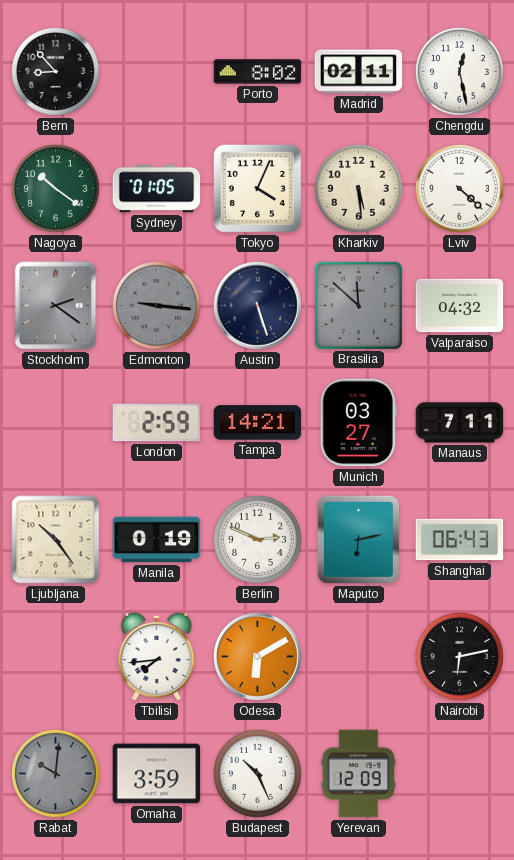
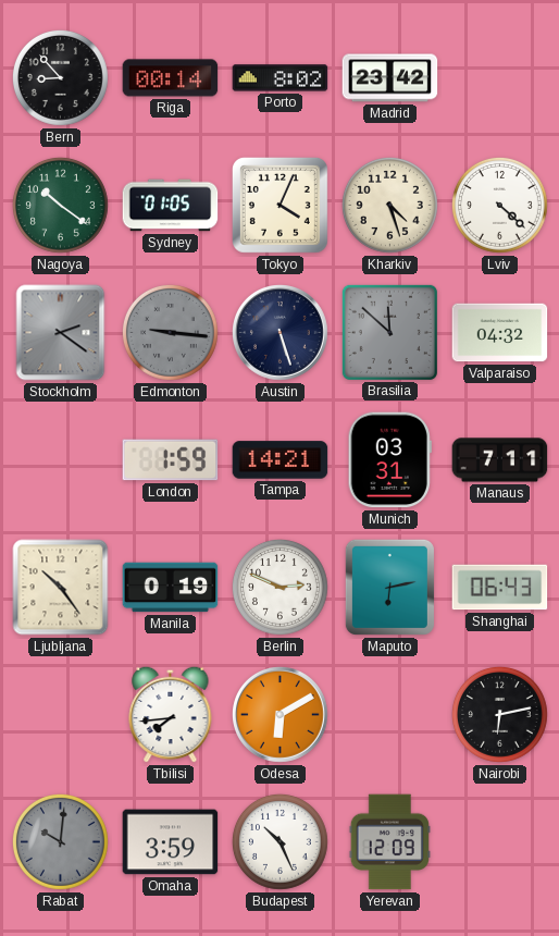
Riga: none -> 00:14 (171, 78)
Madrid: 02:11 -> 23:42 (390, 78)
Chengdu: 12:28 -> none (459, 71)
Kharkiv: 5:29 -> 4:27 (389, 205)
London: 2:59 -> 1:59 (171, 460)
Munich: 03:27 -> 03:31 (389, 460)
